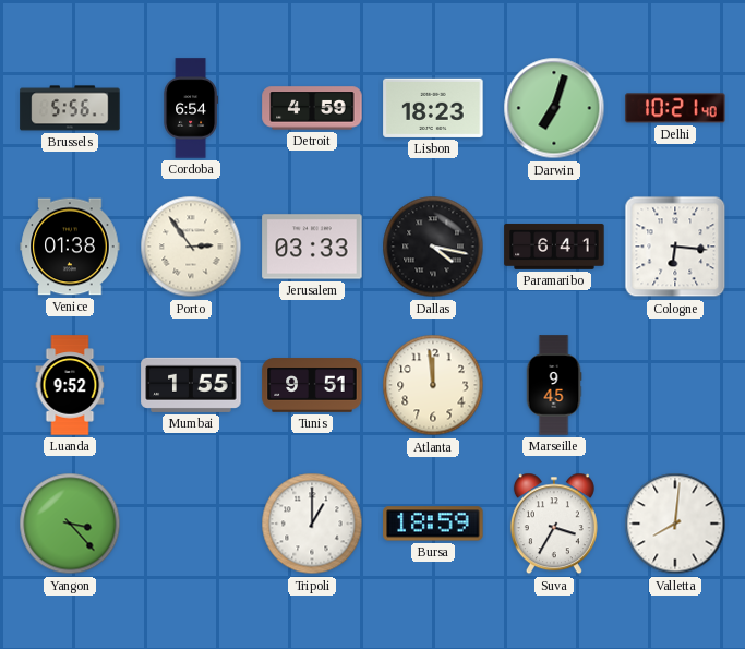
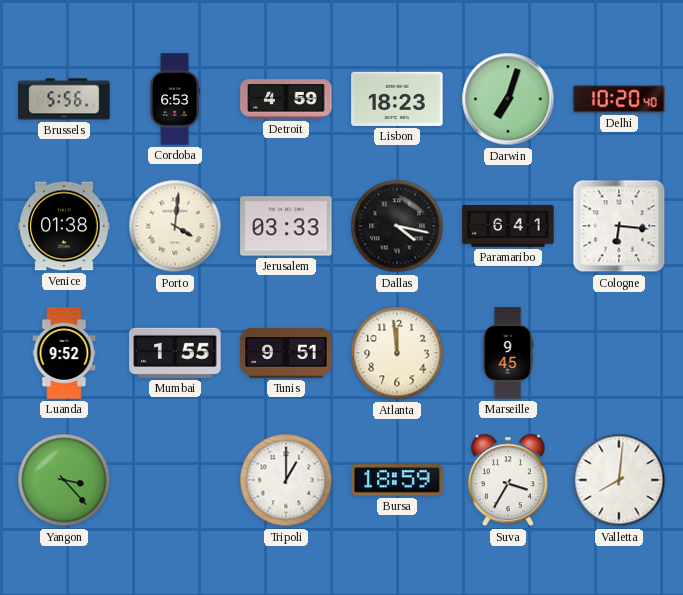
Cordoba: 6:54 -> 6:53 (175, 99)
Delhi: 10:21 -> 10:20 (619, 99)
Porto: 2:54 -> 4:01 (175, 226)
